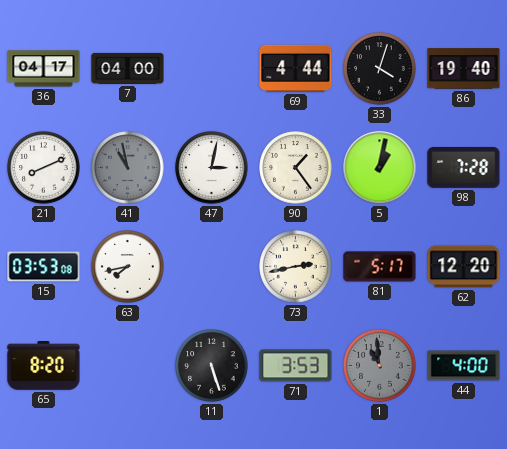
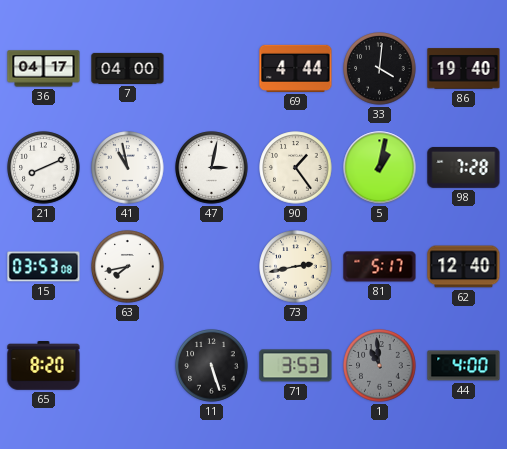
33: 4:03 -> 4:01 (380, 69)
41 dial: grey -> white (128, 168)
62: 12:20 -> 12:40 (464, 267)
